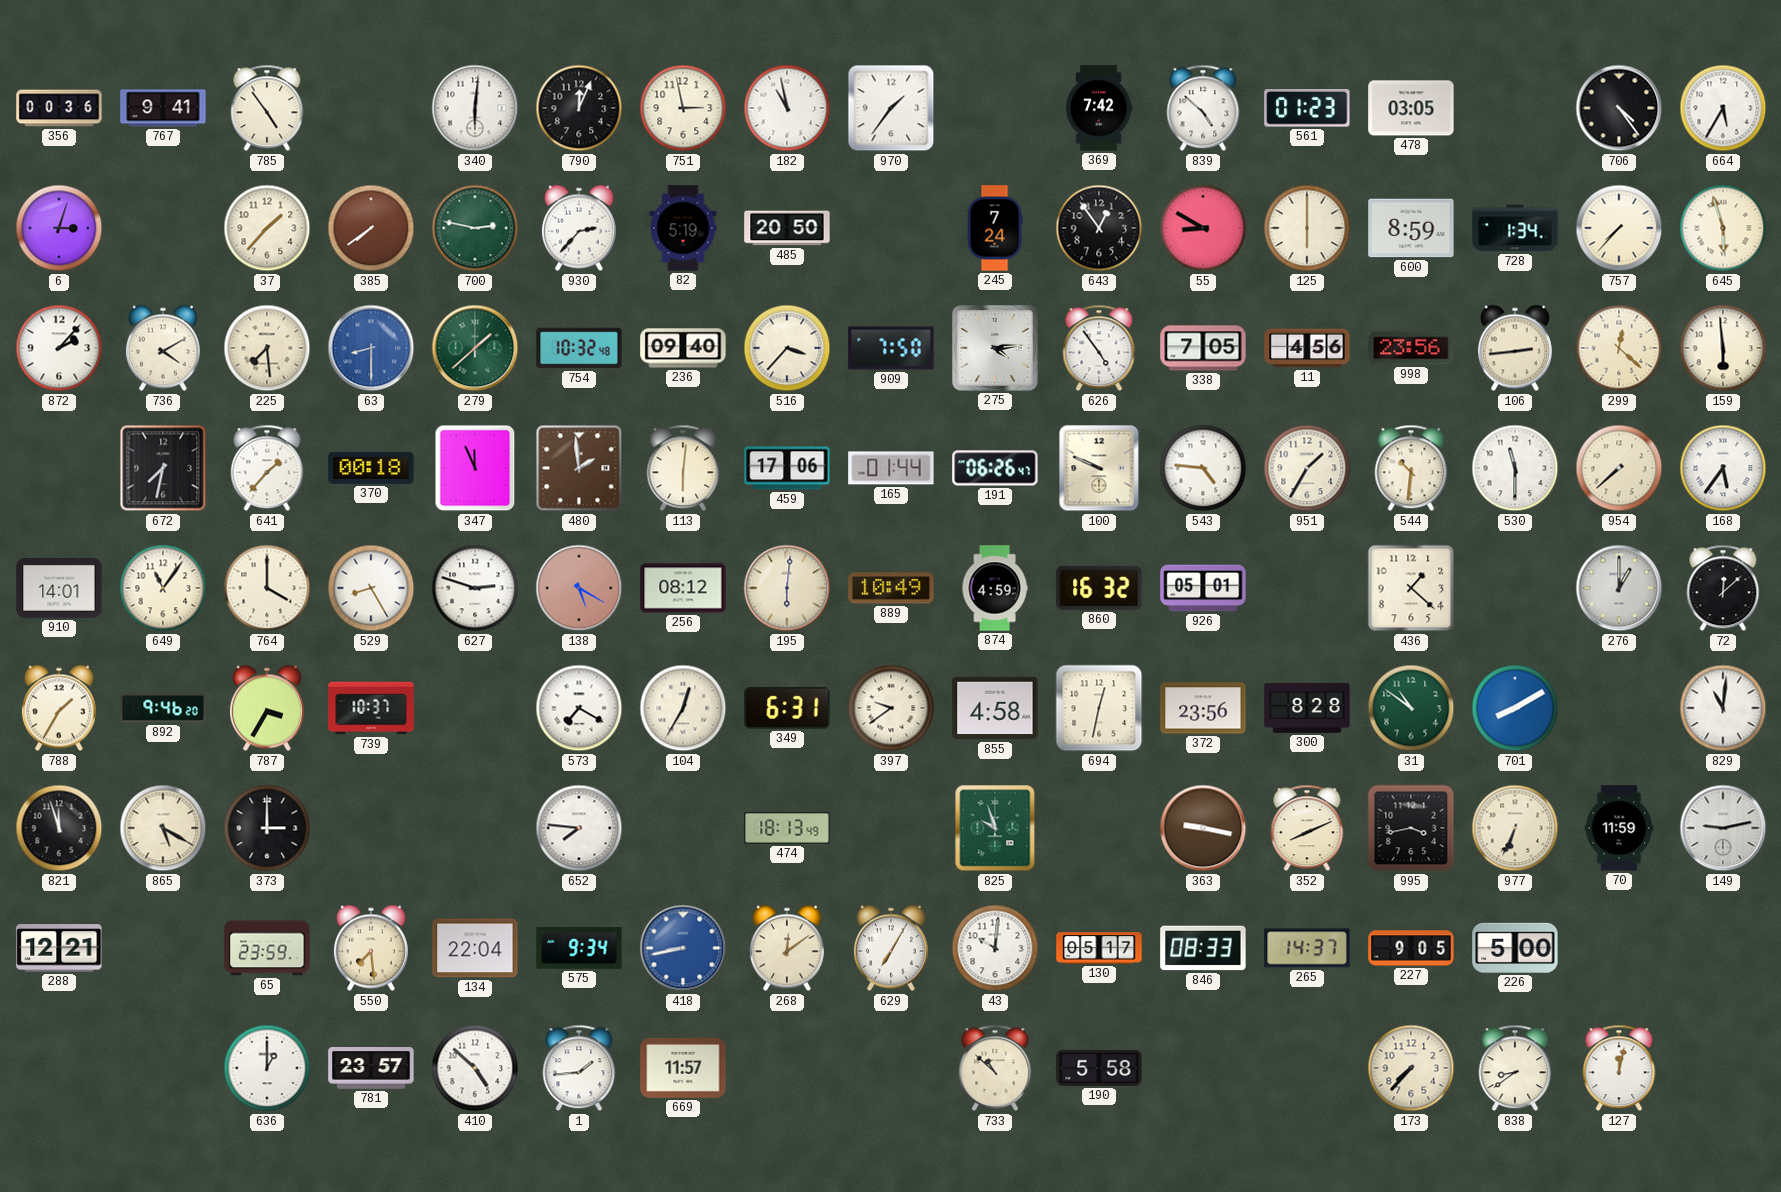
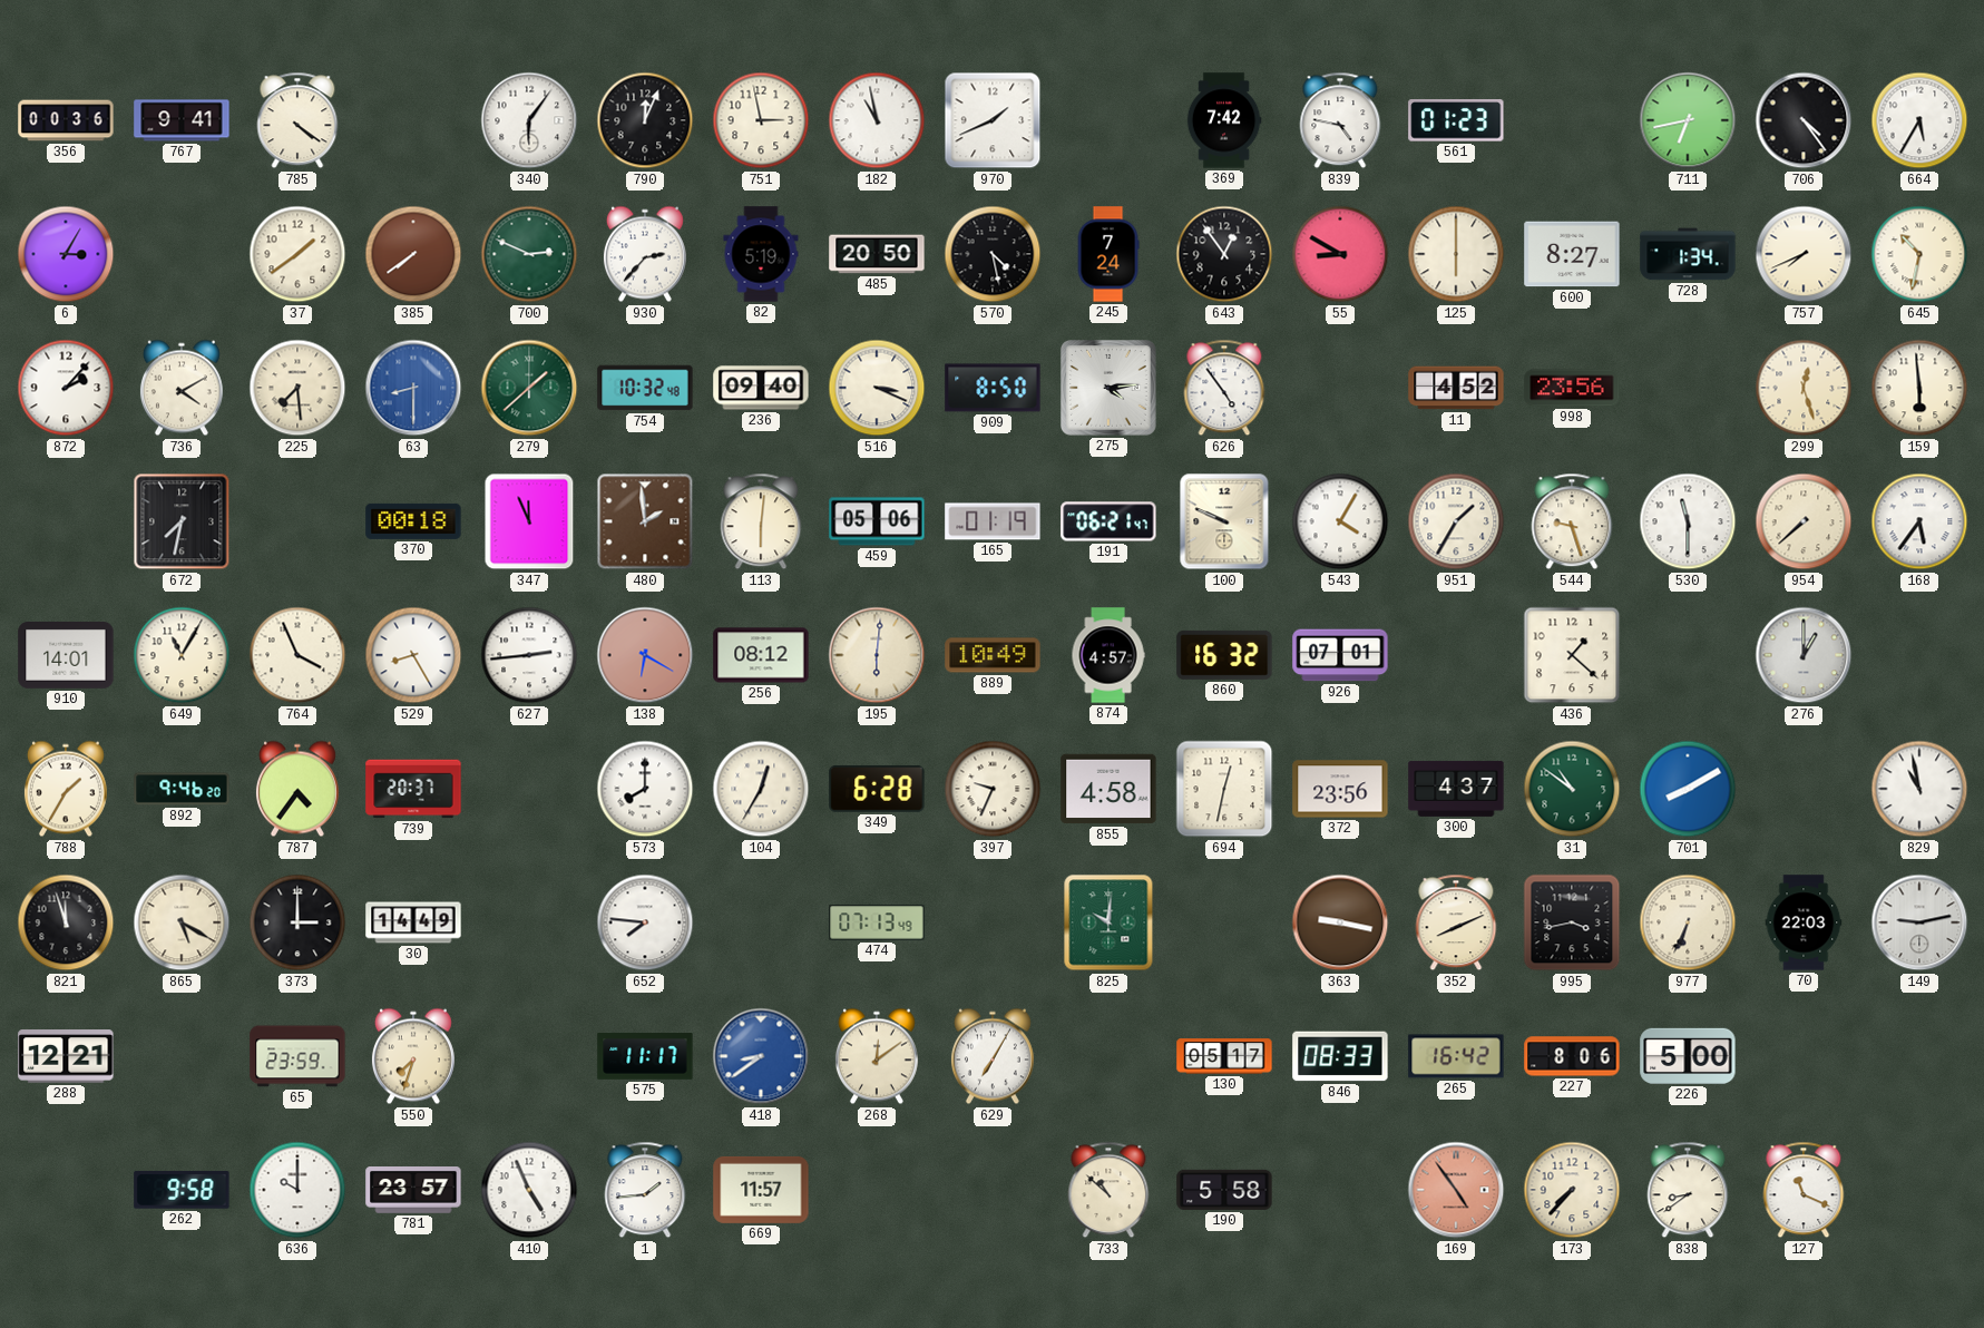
785: 4:54 -> 4:21 (297, 120)
340: 6:01 -> 6:06 (529, 120)
970: 1:36 -> 1:41 (993, 120)
839: 4:52 -> 4:47 (1340, 120)
478: 03:05 -> none (1411, 108)
711: none -> 6:43 (1688, 120)
6: 3:03 -> 3:05 (66, 254)
37: 1:37 -> 1:39 (297, 254)
700: 2:47 -> 2:49 (529, 254)
570: none -> 4:28 (993, 254)
600: 8:59 -> 8:27 (1572, 254)
757: 7:37 -> 7:41 (1804, 254)
645: 5:57 -> 10:32 (1919, 254)
516: 3:37 -> 3:19 (877, 388)
909: 7:50 -> 8:50 (993, 388)
338: 7:05 -> none (1203, 348)
11: 4:56 -> 4:52 (1456, 388)
106: 2:44 -> none (1515, 348)
299: 12:22 -> 12:27 (1804, 388)
641: 1:37 -> none (267, 468)
459: 17:06 -> 05:06 (877, 521)
165: 01:44 -> 01:19 (993, 521)
191: 06:26 -> 06:21 (1108, 521)
543: 4:46 -> 4:05 (1340, 521)
544: 10:31 -> 9:27 (1572, 521)
649: 11:06 -> 11:05 (182, 655)
764: 4:00 -> 3:56 (297, 655)
627: 2:48 -> 2:44 (529, 655)
138: 5:20 -> 6:20 (645, 655)
874: 4:59 -> 4:57 (1108, 655)
926: 05:01 -> 07:01 (1340, 655)
72: 12:08 -> none (1723, 588)
787: 3:35 -> 4:36 (297, 789)
739: 10:37 -> 20:37 (413, 789)
573: 7:20 -> 8:00 (645, 789)
349: 6:31 -> 6:28 (877, 789)
397: 9:39 -> 9:34 (993, 789)
300: 8:28 -> 4:37 (1456, 789)
829: 11:01 -> 10:58 (1919, 789)
30: none -> 14:49 (413, 922)
474: 18:13 -> 07:13 (877, 922)
825: 9:57 -> 10:01 (1108, 922)
70: 11:59 -> 22:03 (1804, 922)
550: 7:29 -> 7:33 (413, 1056)
134: 22:04 -> none (475, 948)
575: 9:34 -> 11:17 (645, 1056)
418: 8:43 -> 8:39 (761, 1056)
43: 10:01 -> none (995, 948)
265: 14:37 -> 16:42 (1456, 1056)
227: 9:05 -> 8:06 (1572, 1056)
262: none -> 9:58 (182, 1190)
636: 1:00 -> 10:00 (297, 1190)
410: 4:52 -> 4:56 (529, 1190)
169: none -> 4:54 (1456, 1190)
127: 12:02 -> 11:19 (1804, 1190)
